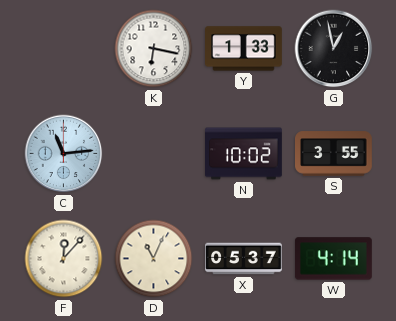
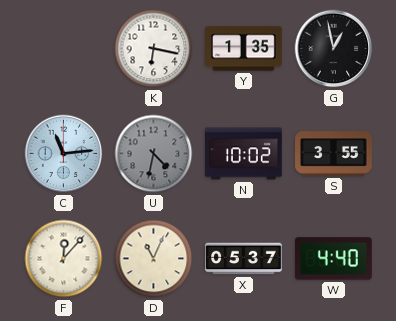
Y: 1:33 -> 1:35 (244, 49)
U: none -> 4:32 (154, 154)
W: 4:14 -> 4:40 (334, 259)
